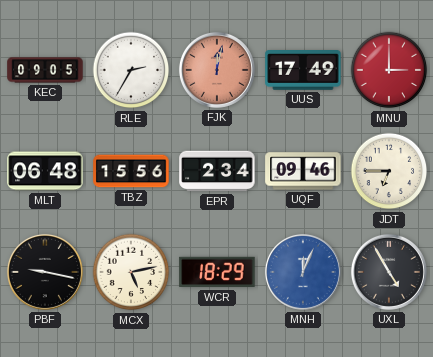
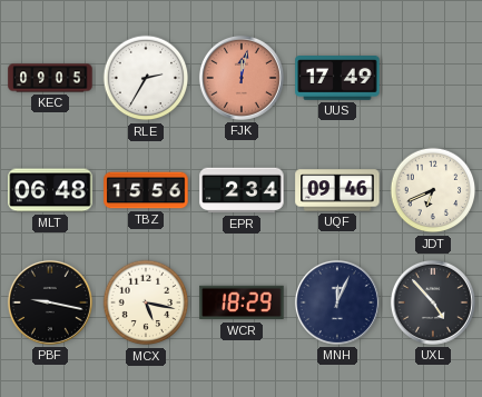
MNU: 3:00 -> none (389, 70)
JDT: 6:45 -> 6:41 (433, 190)
MCX: 5:13 -> 5:17 (146, 302)
MNH dial: blue -> navy (337, 302)
UXL: 4:55 -> 4:53 (433, 302)
